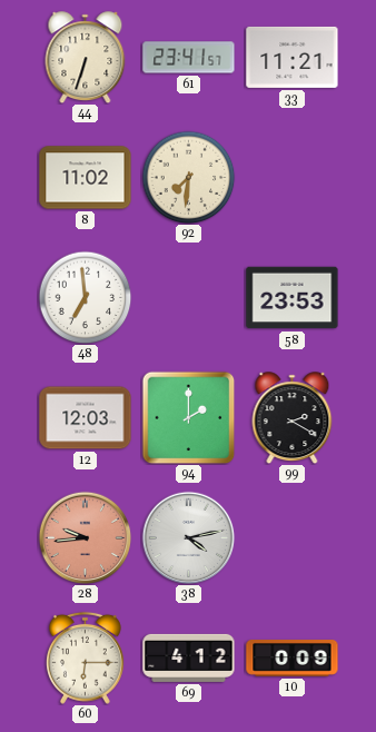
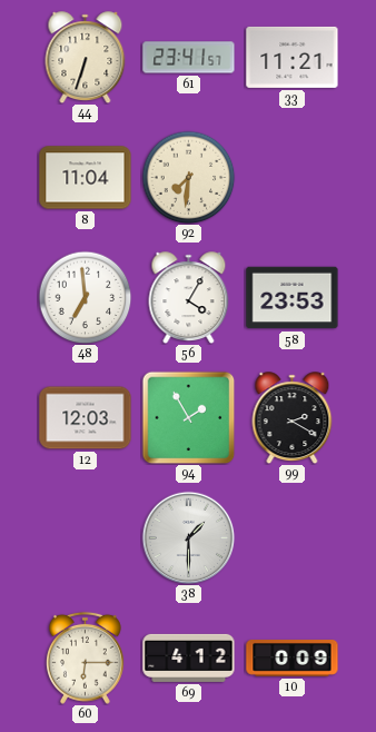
8: 11:02 -> 11:04 (86, 178)
56: none -> 4:05 (189, 298)
94: 2:00 -> 1:55 (188, 417)
28: 9:44 -> none (85, 537)
38: 4:13 -> 1:30 (188, 537)
